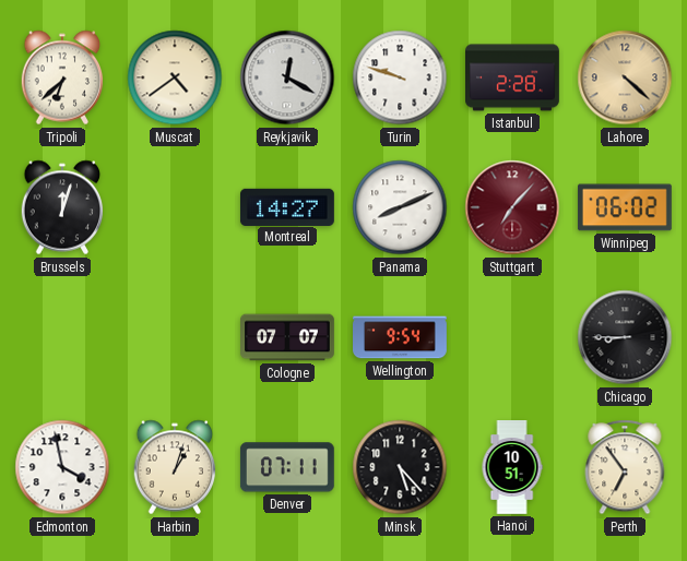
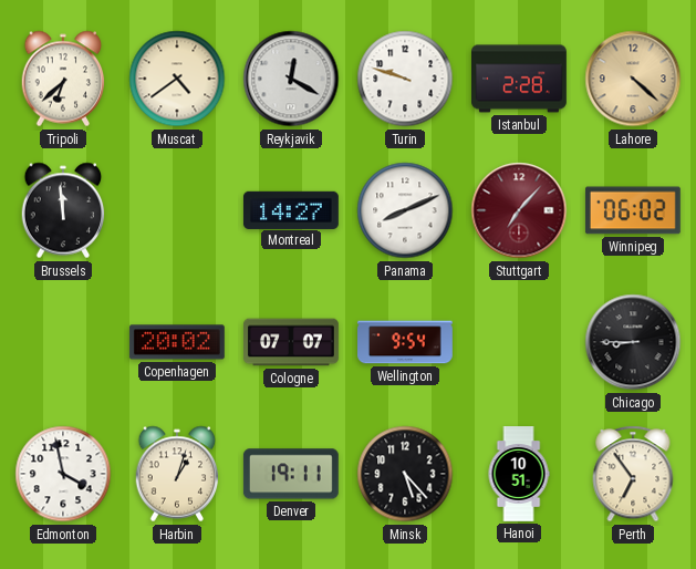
Brussels: 12:03 -> 11:59 (63, 210)
Copenhagen: none -> 20:02 (177, 342)
Denver: 07:11 -> 19:11 (291, 474)
